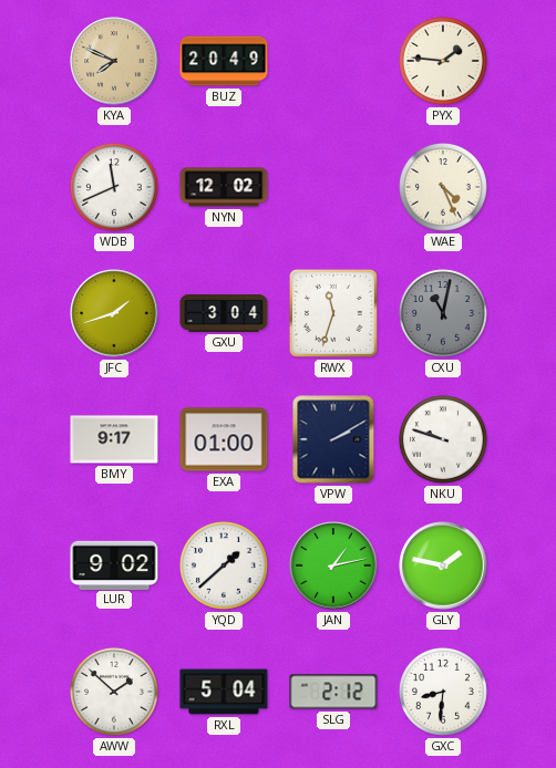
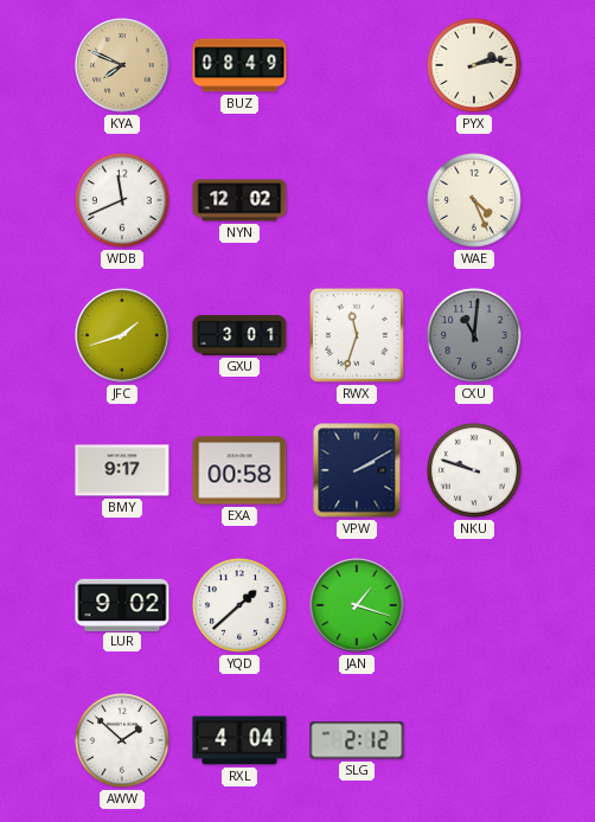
BUZ: 20:49 -> 08:49 (239, 65)
PYX: 1:46 -> 2:13 (474, 65)
GXU: 3:04 -> 3:01 (239, 336)
CXU: 11:02 -> 11:01 (474, 335)
EXA: 01:00 -> 00:58 (239, 470)
JAN: 1:13 -> 1:18 (357, 605)
GLY: 1:47 -> none (443, 565)
RXL: 5:04 -> 4:04 (239, 740)
GXC: 8:31 -> none (443, 692)
